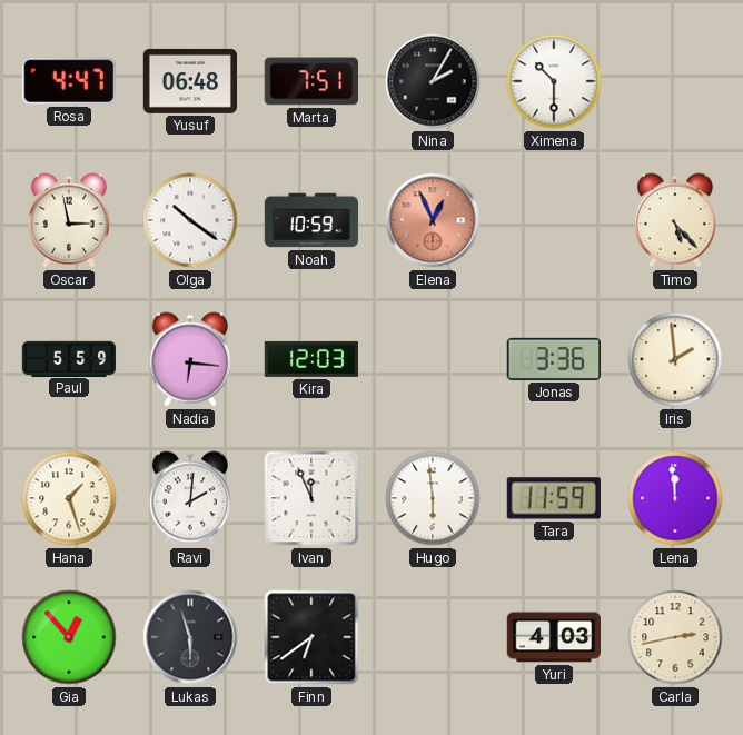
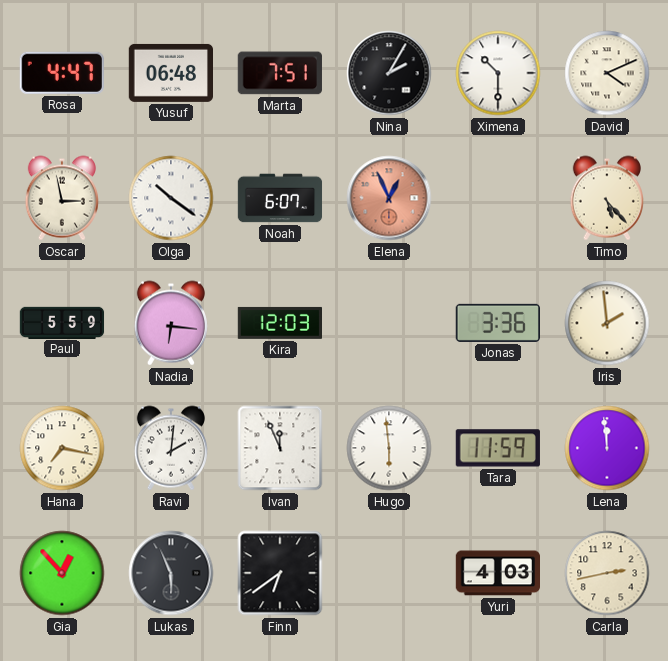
David: none -> 4:11 (607, 73)
Noah: 10:59 -> 6:07 (280, 198)
Hana: 1:27 -> 7:17 (62, 448)
Lukas: 5:57 -> 5:56 (171, 573)
